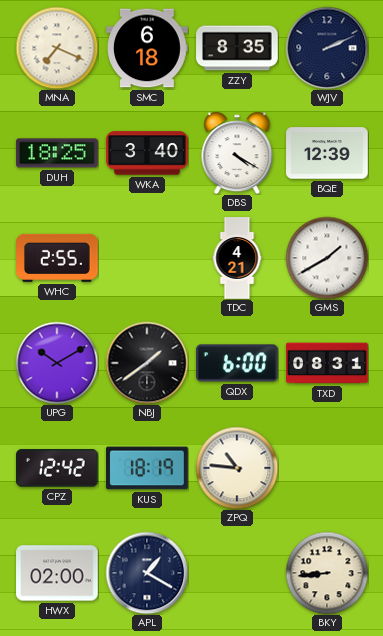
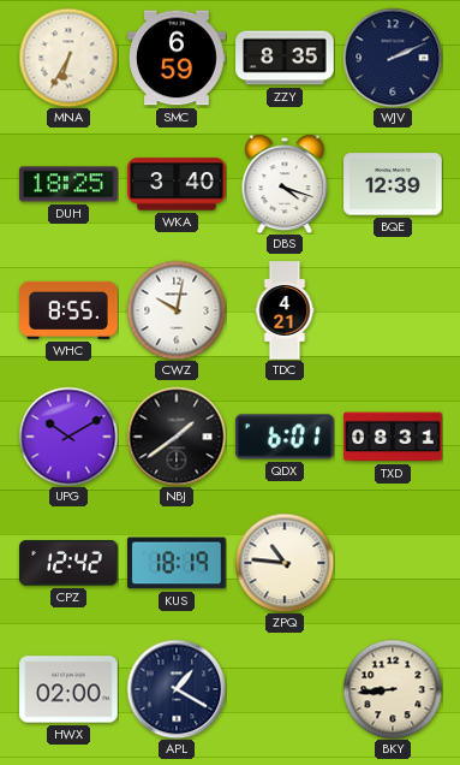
MNA: 7:19 -> 6:35 (68, 58)
SMC: 6:18 -> 6:59 (177, 58)
DBS: 4:20 -> 4:18 (285, 184)
WHC: 2:55 -> 8:55 (68, 310)
CWZ: none -> 10:02 (177, 310)
GMS: 1:40 -> none (327, 258)
QDX: 6:00 -> 6:01 (286, 437)
